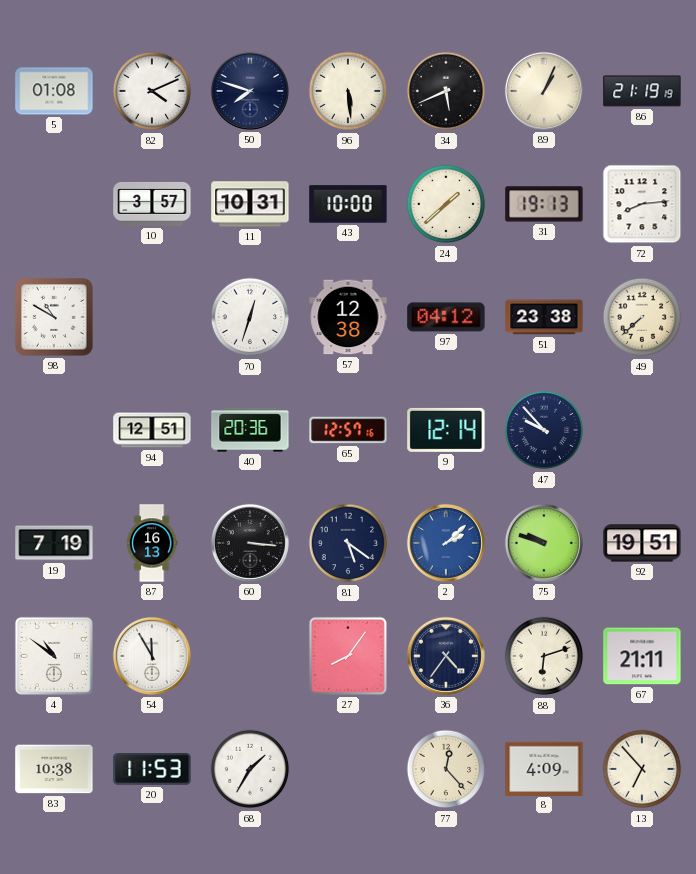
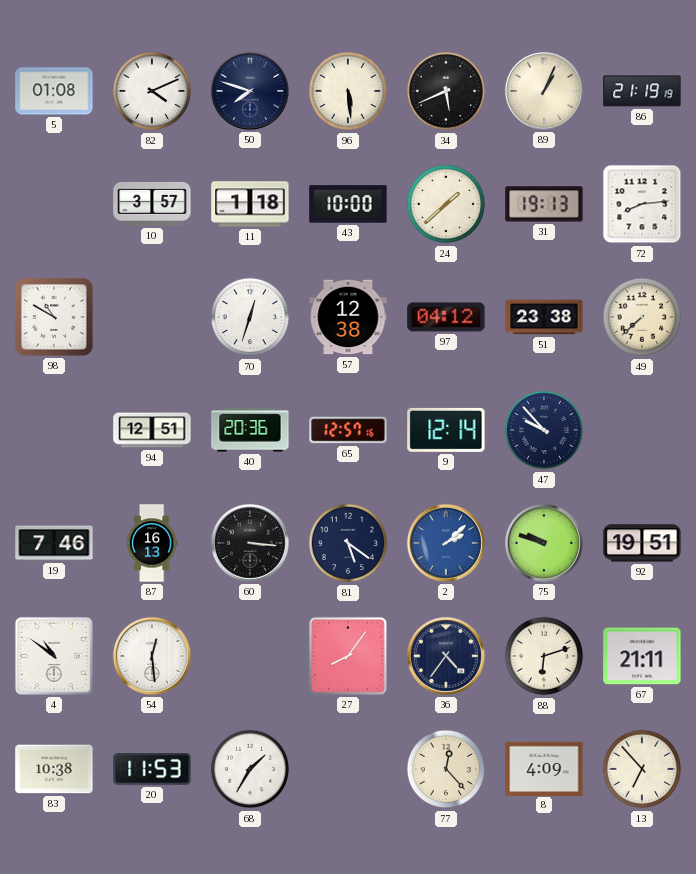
11: 10:31 -> 1:18 (250, 204)
19: 7:19 -> 7:46 (54, 543)
54: 11:55 -> 12:29 (152, 656)
